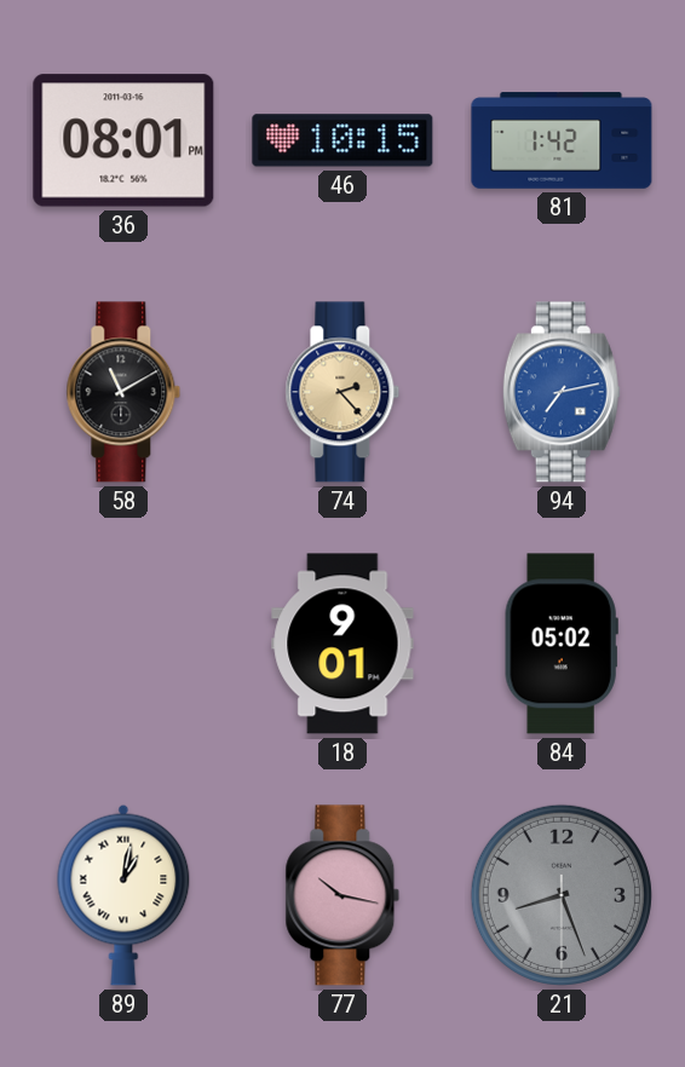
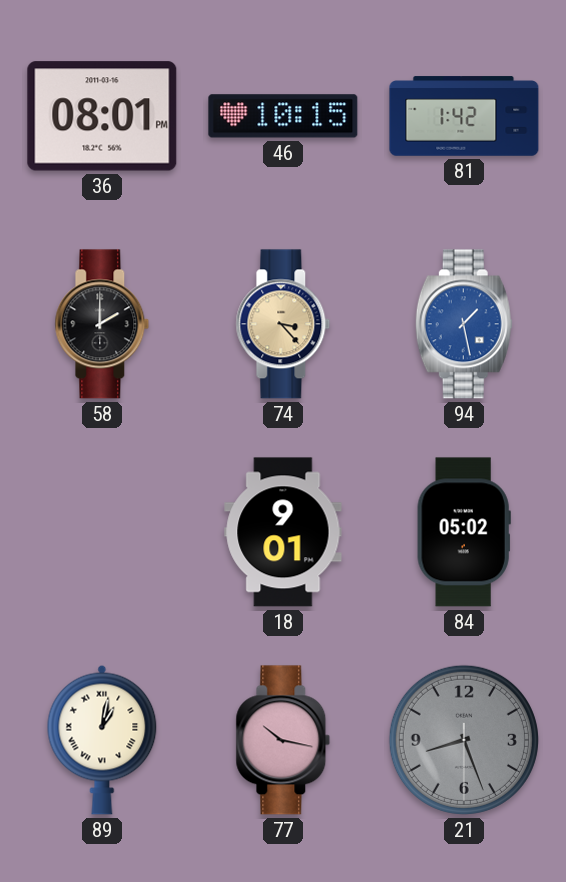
58: 11:10 -> 2:00 (102, 324)
74: 2:23 -> 3:23 (283, 324)
94: 7:13 -> 1:28 (464, 324)
